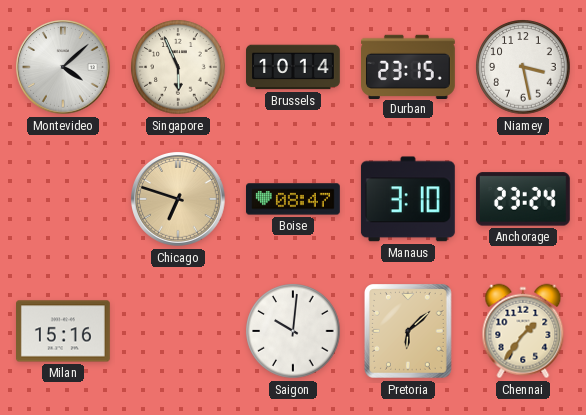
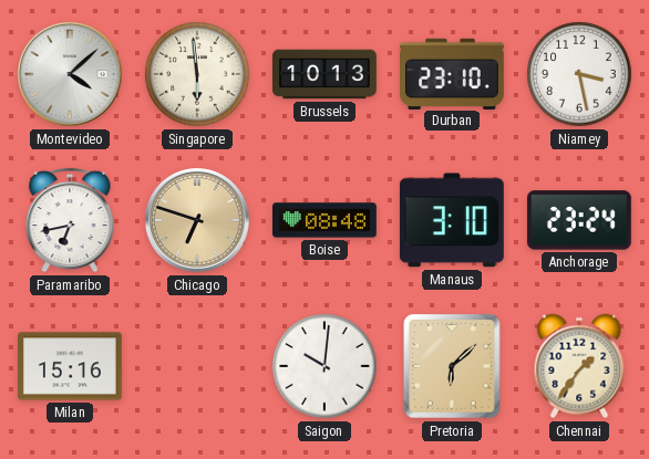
Singapore: 5:56 -> 5:59 (197, 74)
Brussels: 10:14 -> 10:13 (326, 74)
Durban: 23:15 -> 23:10 (453, 73)
Paramaribo: none -> 6:43 (70, 220)
Boise: 08:47 -> 08:48 (326, 220)
